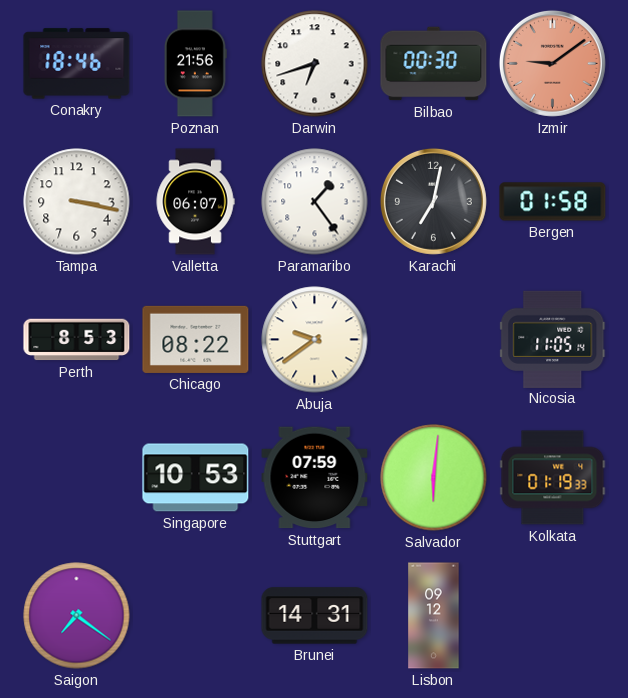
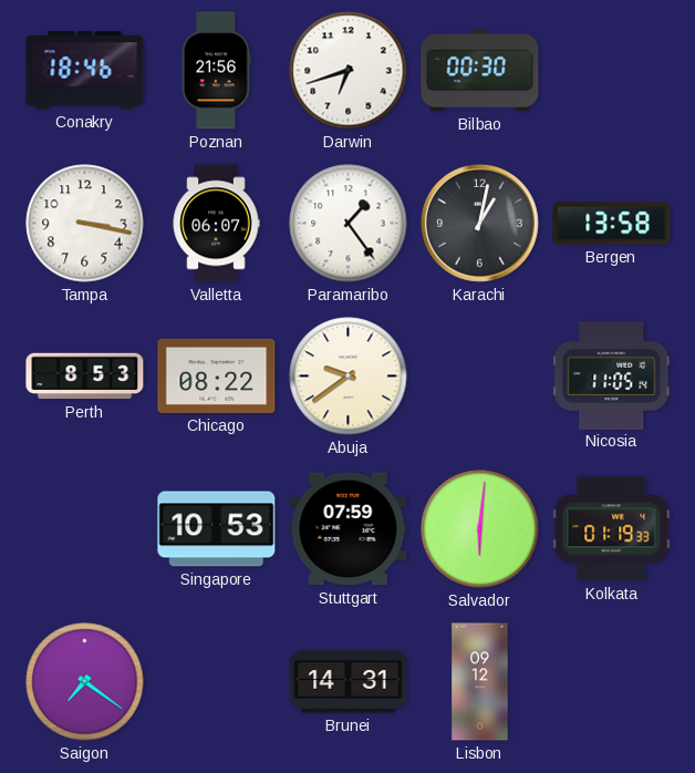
Izmir: 9:09 -> none (552, 63)
Karachi: 7:02 -> 1:02 (479, 223)
Bergen: 01:58 -> 13:58 (612, 224)
